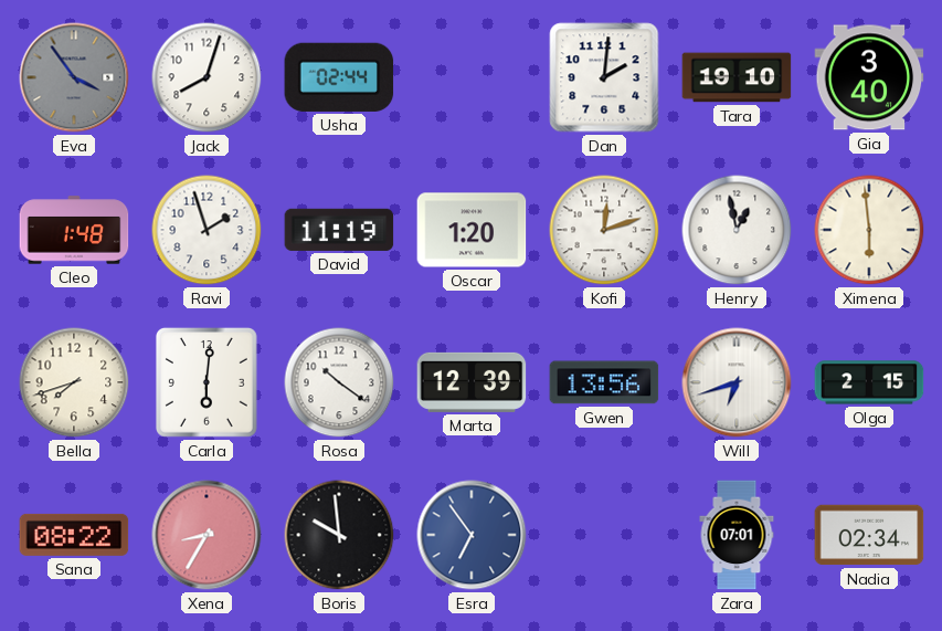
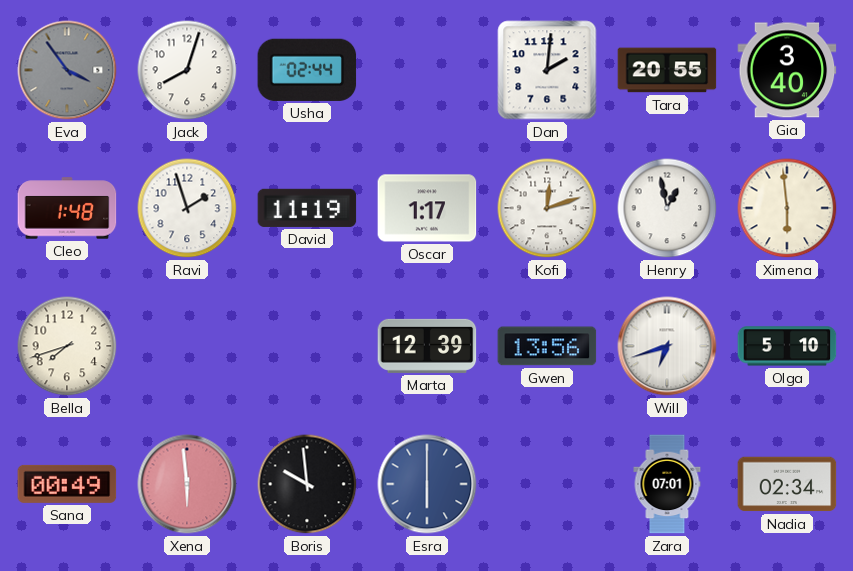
Tara: 19:10 -> 20:55 (667, 70)
Oscar: 1:20 -> 1:17 (427, 208)
Carla: 6:01 -> none (207, 382)
Rosa: 10:21 -> none (339, 382)
Olga: 2:15 -> 5:10 (787, 346)
Sana: 08:22 -> 00:49 (67, 484)
Xena: 8:35 -> 5:59 (187, 484)
Esra: 6:54 -> 6:00 (427, 484)
